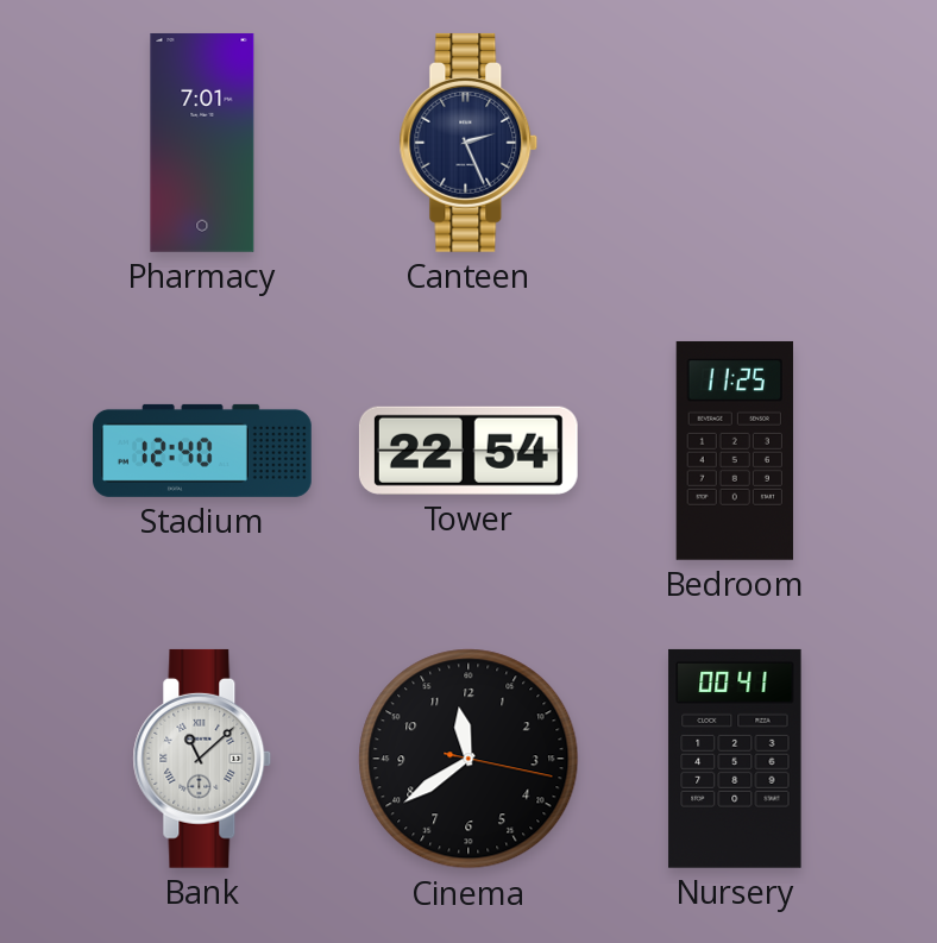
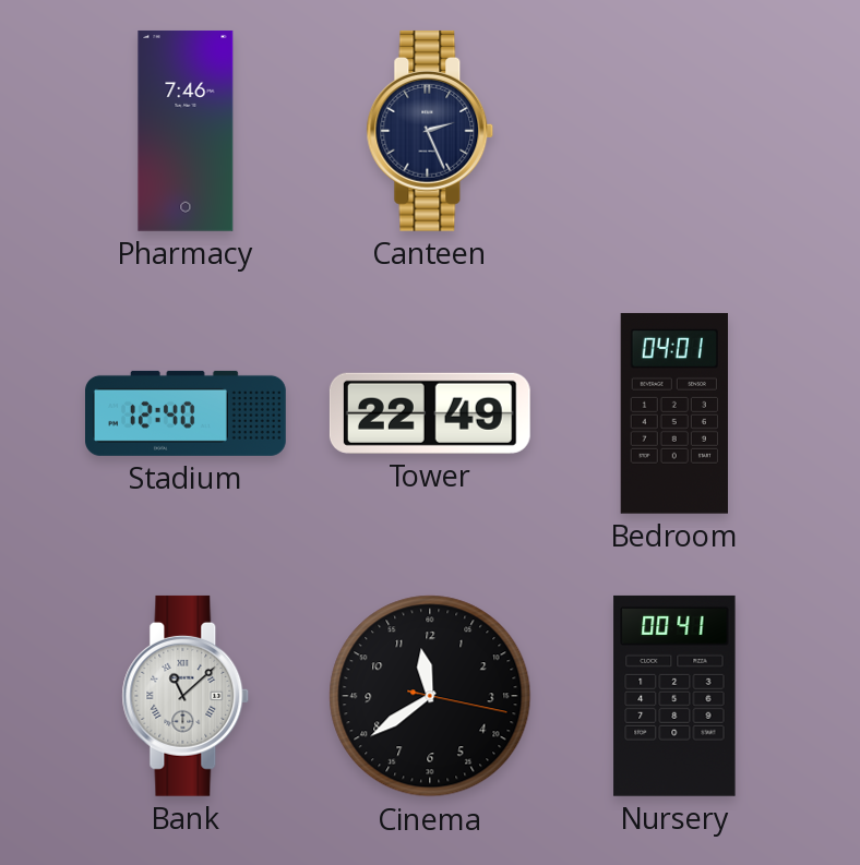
Pharmacy: 7:01 -> 7:46 (186, 131)
Tower: 22:54 -> 22:49 (430, 413)
Bedroom: 11:25 -> 04:01 (674, 413)
